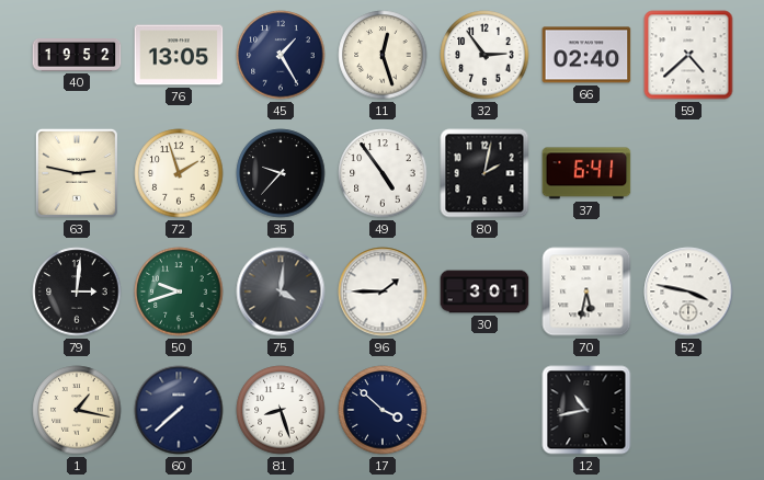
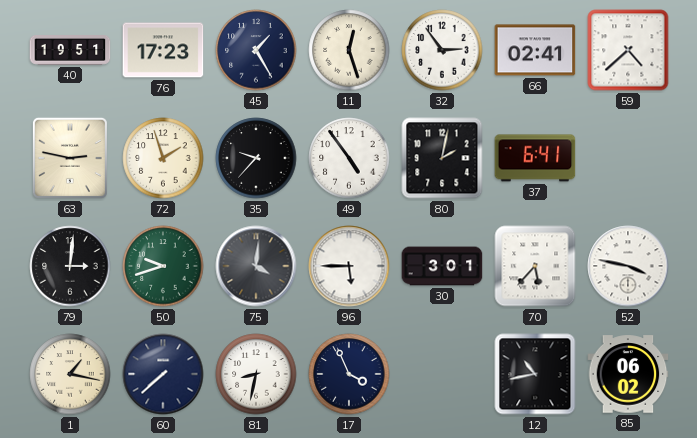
40: 19:52 -> 19:51 (70, 51)
76: 13:05 -> 17:23 (163, 50)
66: 02:40 -> 02:41 (535, 50)
96: 1:45 -> 5:45 (349, 266)
70: 5:32 -> 5:37 (535, 266)
81: 8:27 -> 8:32 (256, 374)
17: 3:52 -> 3:56 (349, 374)
85: none -> 06:02 (628, 374)
